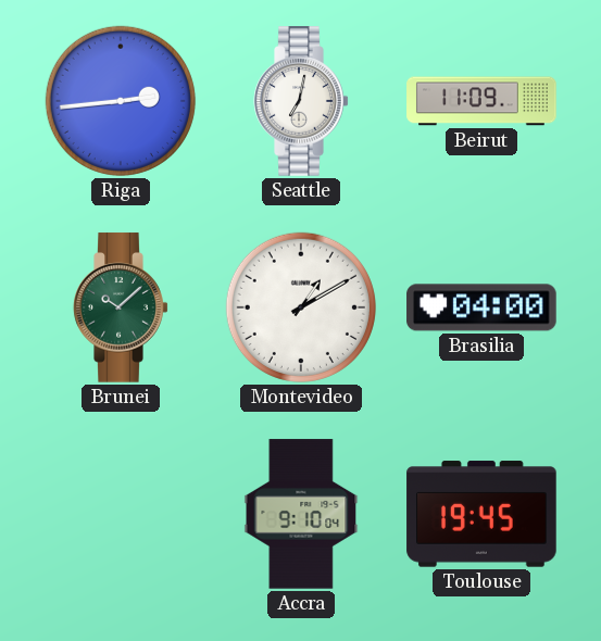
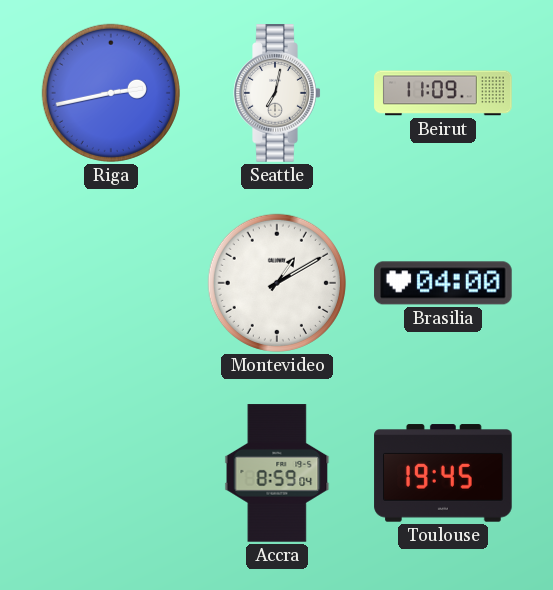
Riga: 2:44 -> 2:43 (111, 93)
Brunei: 10:08 -> none (121, 307)
Accra: 9:10 -> 8:59 (277, 473)
